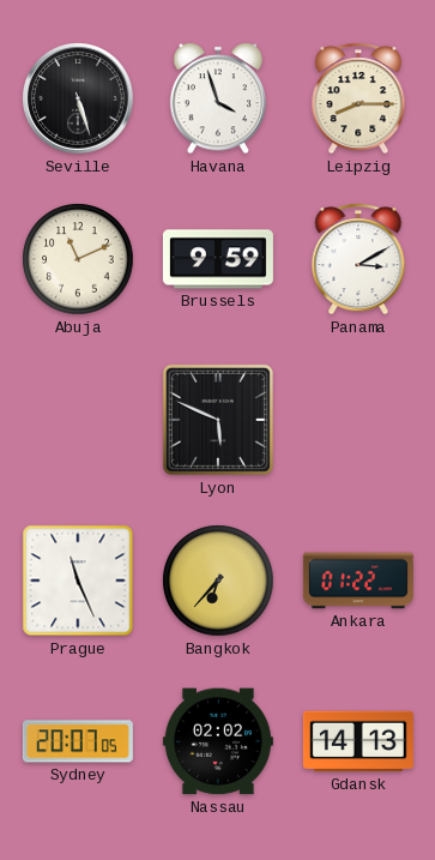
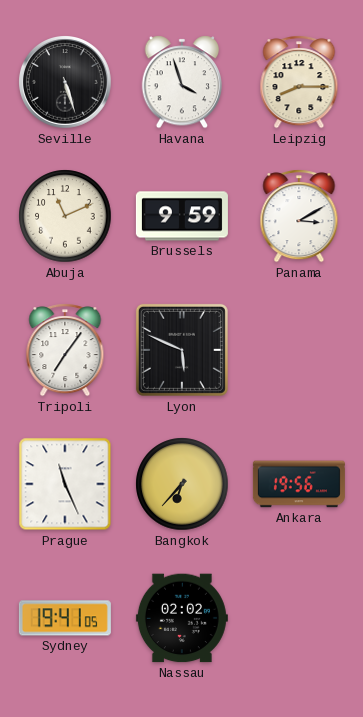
Tripoli: none -> 7:06 (65, 350)
Ankara: 01:22 -> 19:56 (299, 484)
Sydney: 20:07 -> 19:41 (65, 618)
Gdansk: 14:13 -> none (358, 741)
